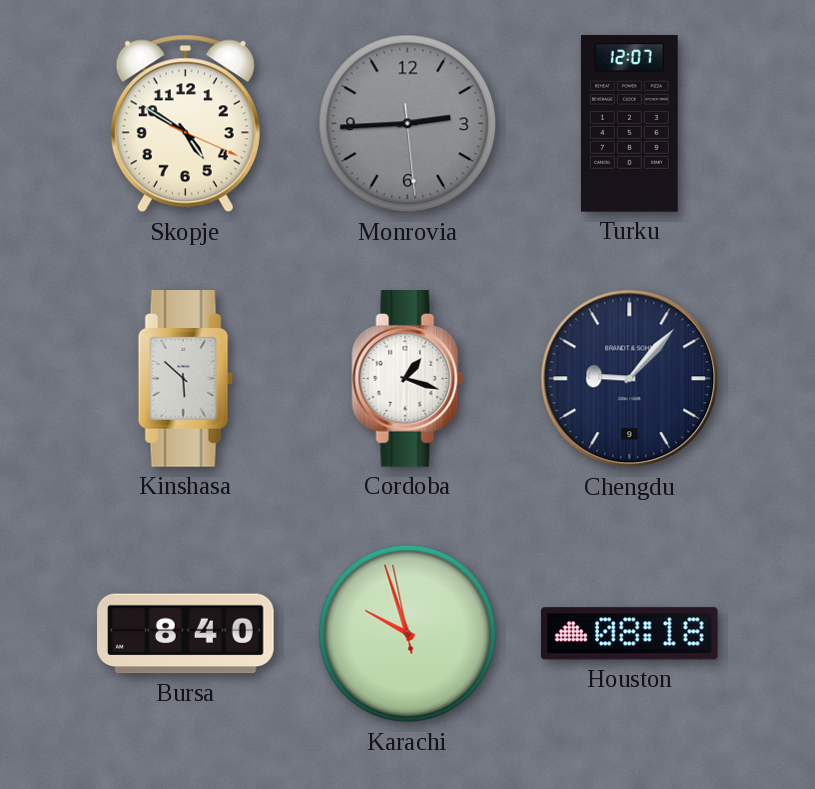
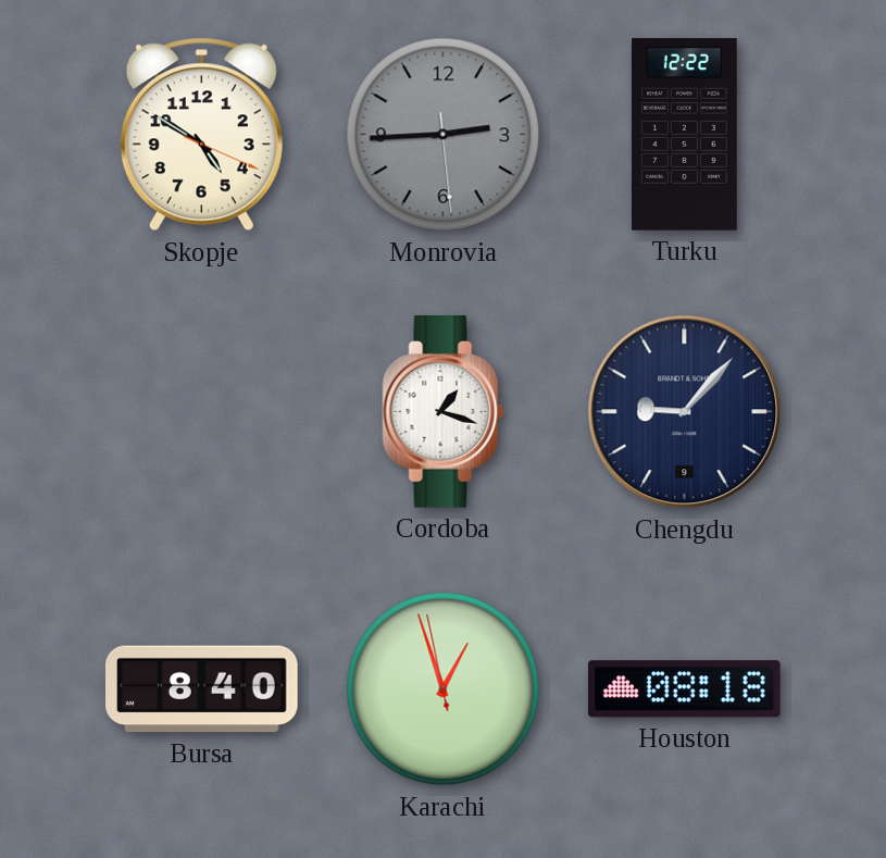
Turku: 12:07 -> 12:22 (684, 135)
Kinshasa: 5:52 -> none (185, 379)
Karachi: 9:56 -> 12:56 (444, 689)
